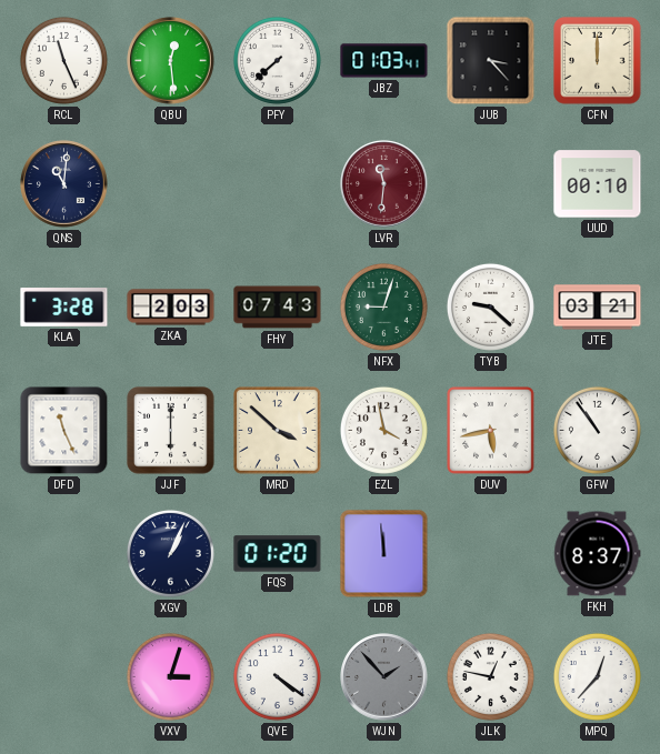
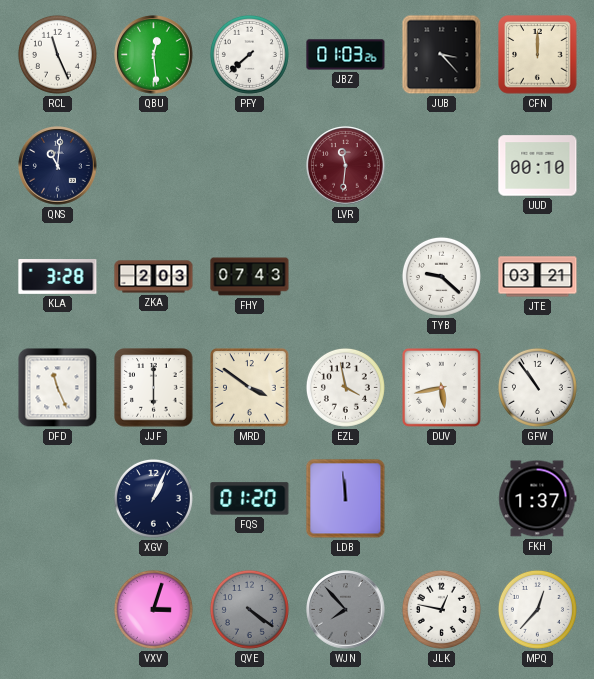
JBZ: 01:03:41 -> 01:03:26 (346, 55)
NFX: 9:03 -> none (383, 306)
MRD: 3:52 -> 3:51 (250, 388)
FKH: 8:37 -> 1:37 (538, 499)
QVE dial: white -> grey (249, 609)
WJN: 1:53 -> 7:53 (346, 610)
